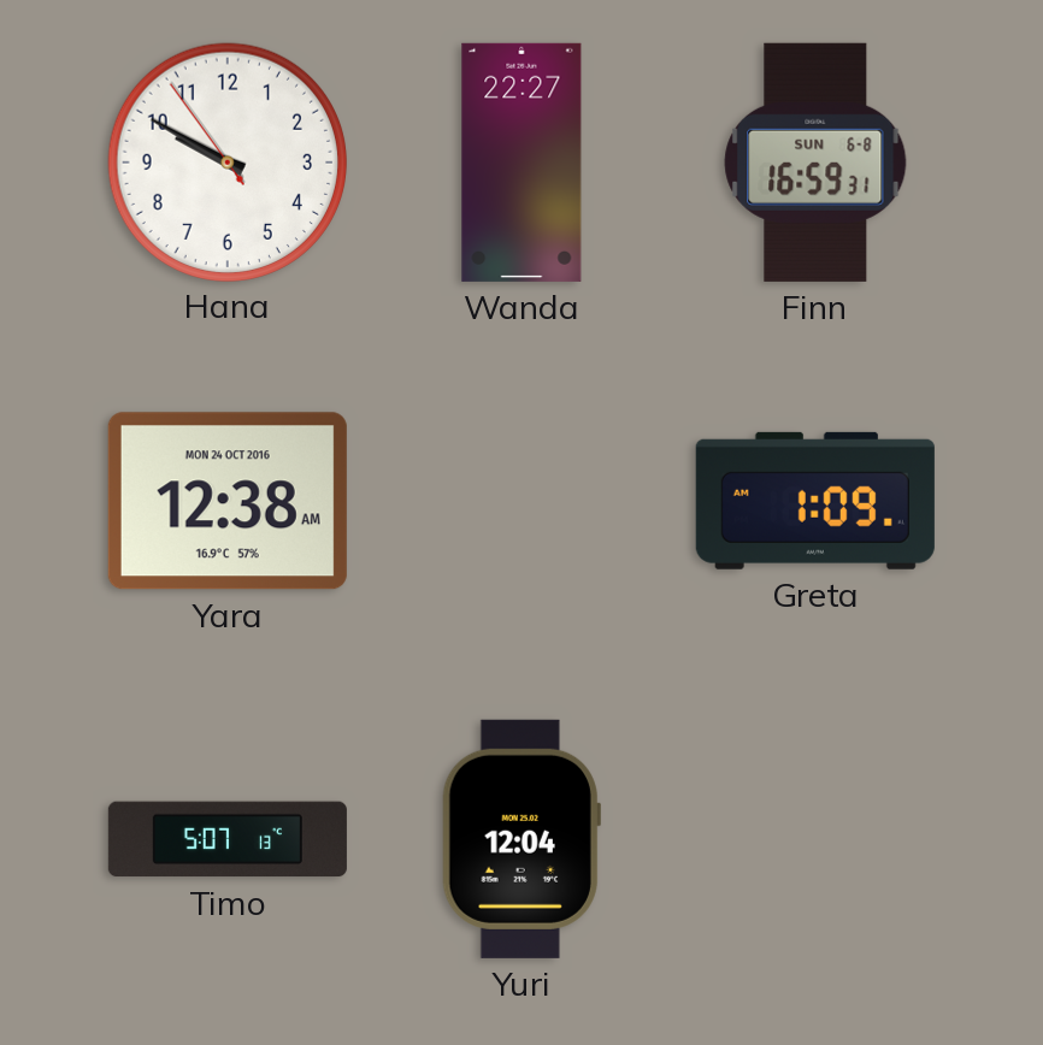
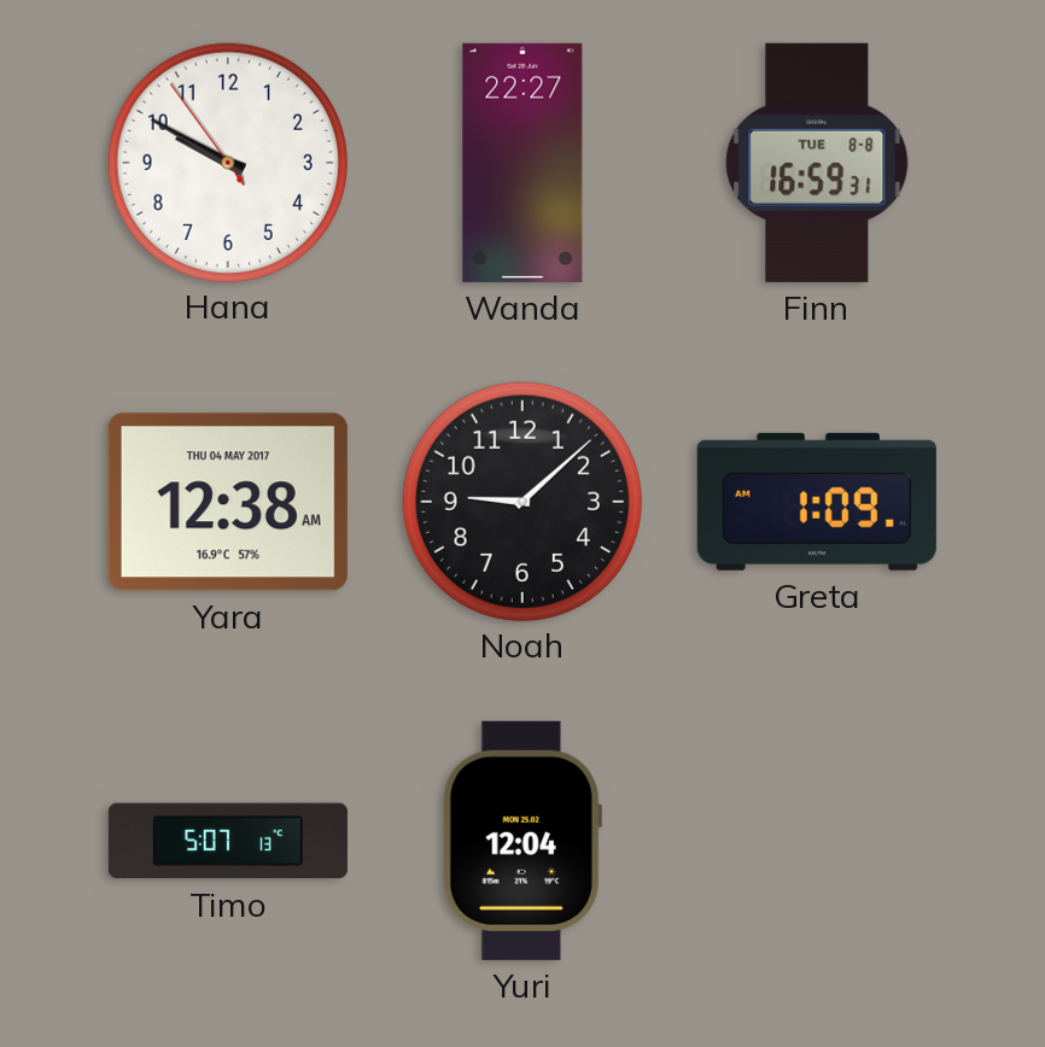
Finn date: SUN 6-8 -> TUE 8-8 (817, 163)
Yara date: MON 24 OCT 2016 -> THU 04 MAY 2017 (228, 502)
Noah: none -> 9:08 (521, 501)
